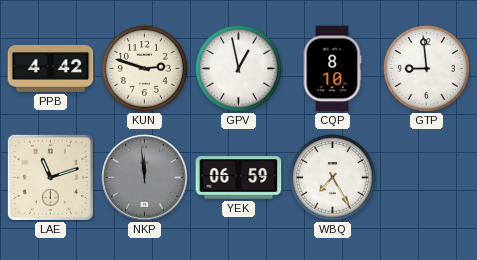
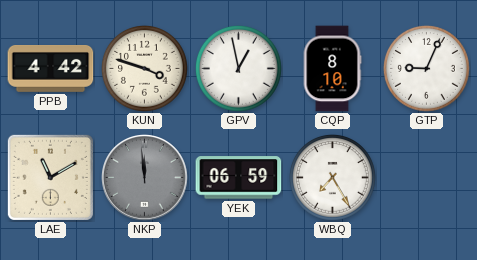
KUN: 2:48 -> 3:48 (145, 69)
GTP: 8:59 -> 9:04 (427, 69)
LAE: 11:12 -> 11:10 (50, 177)
